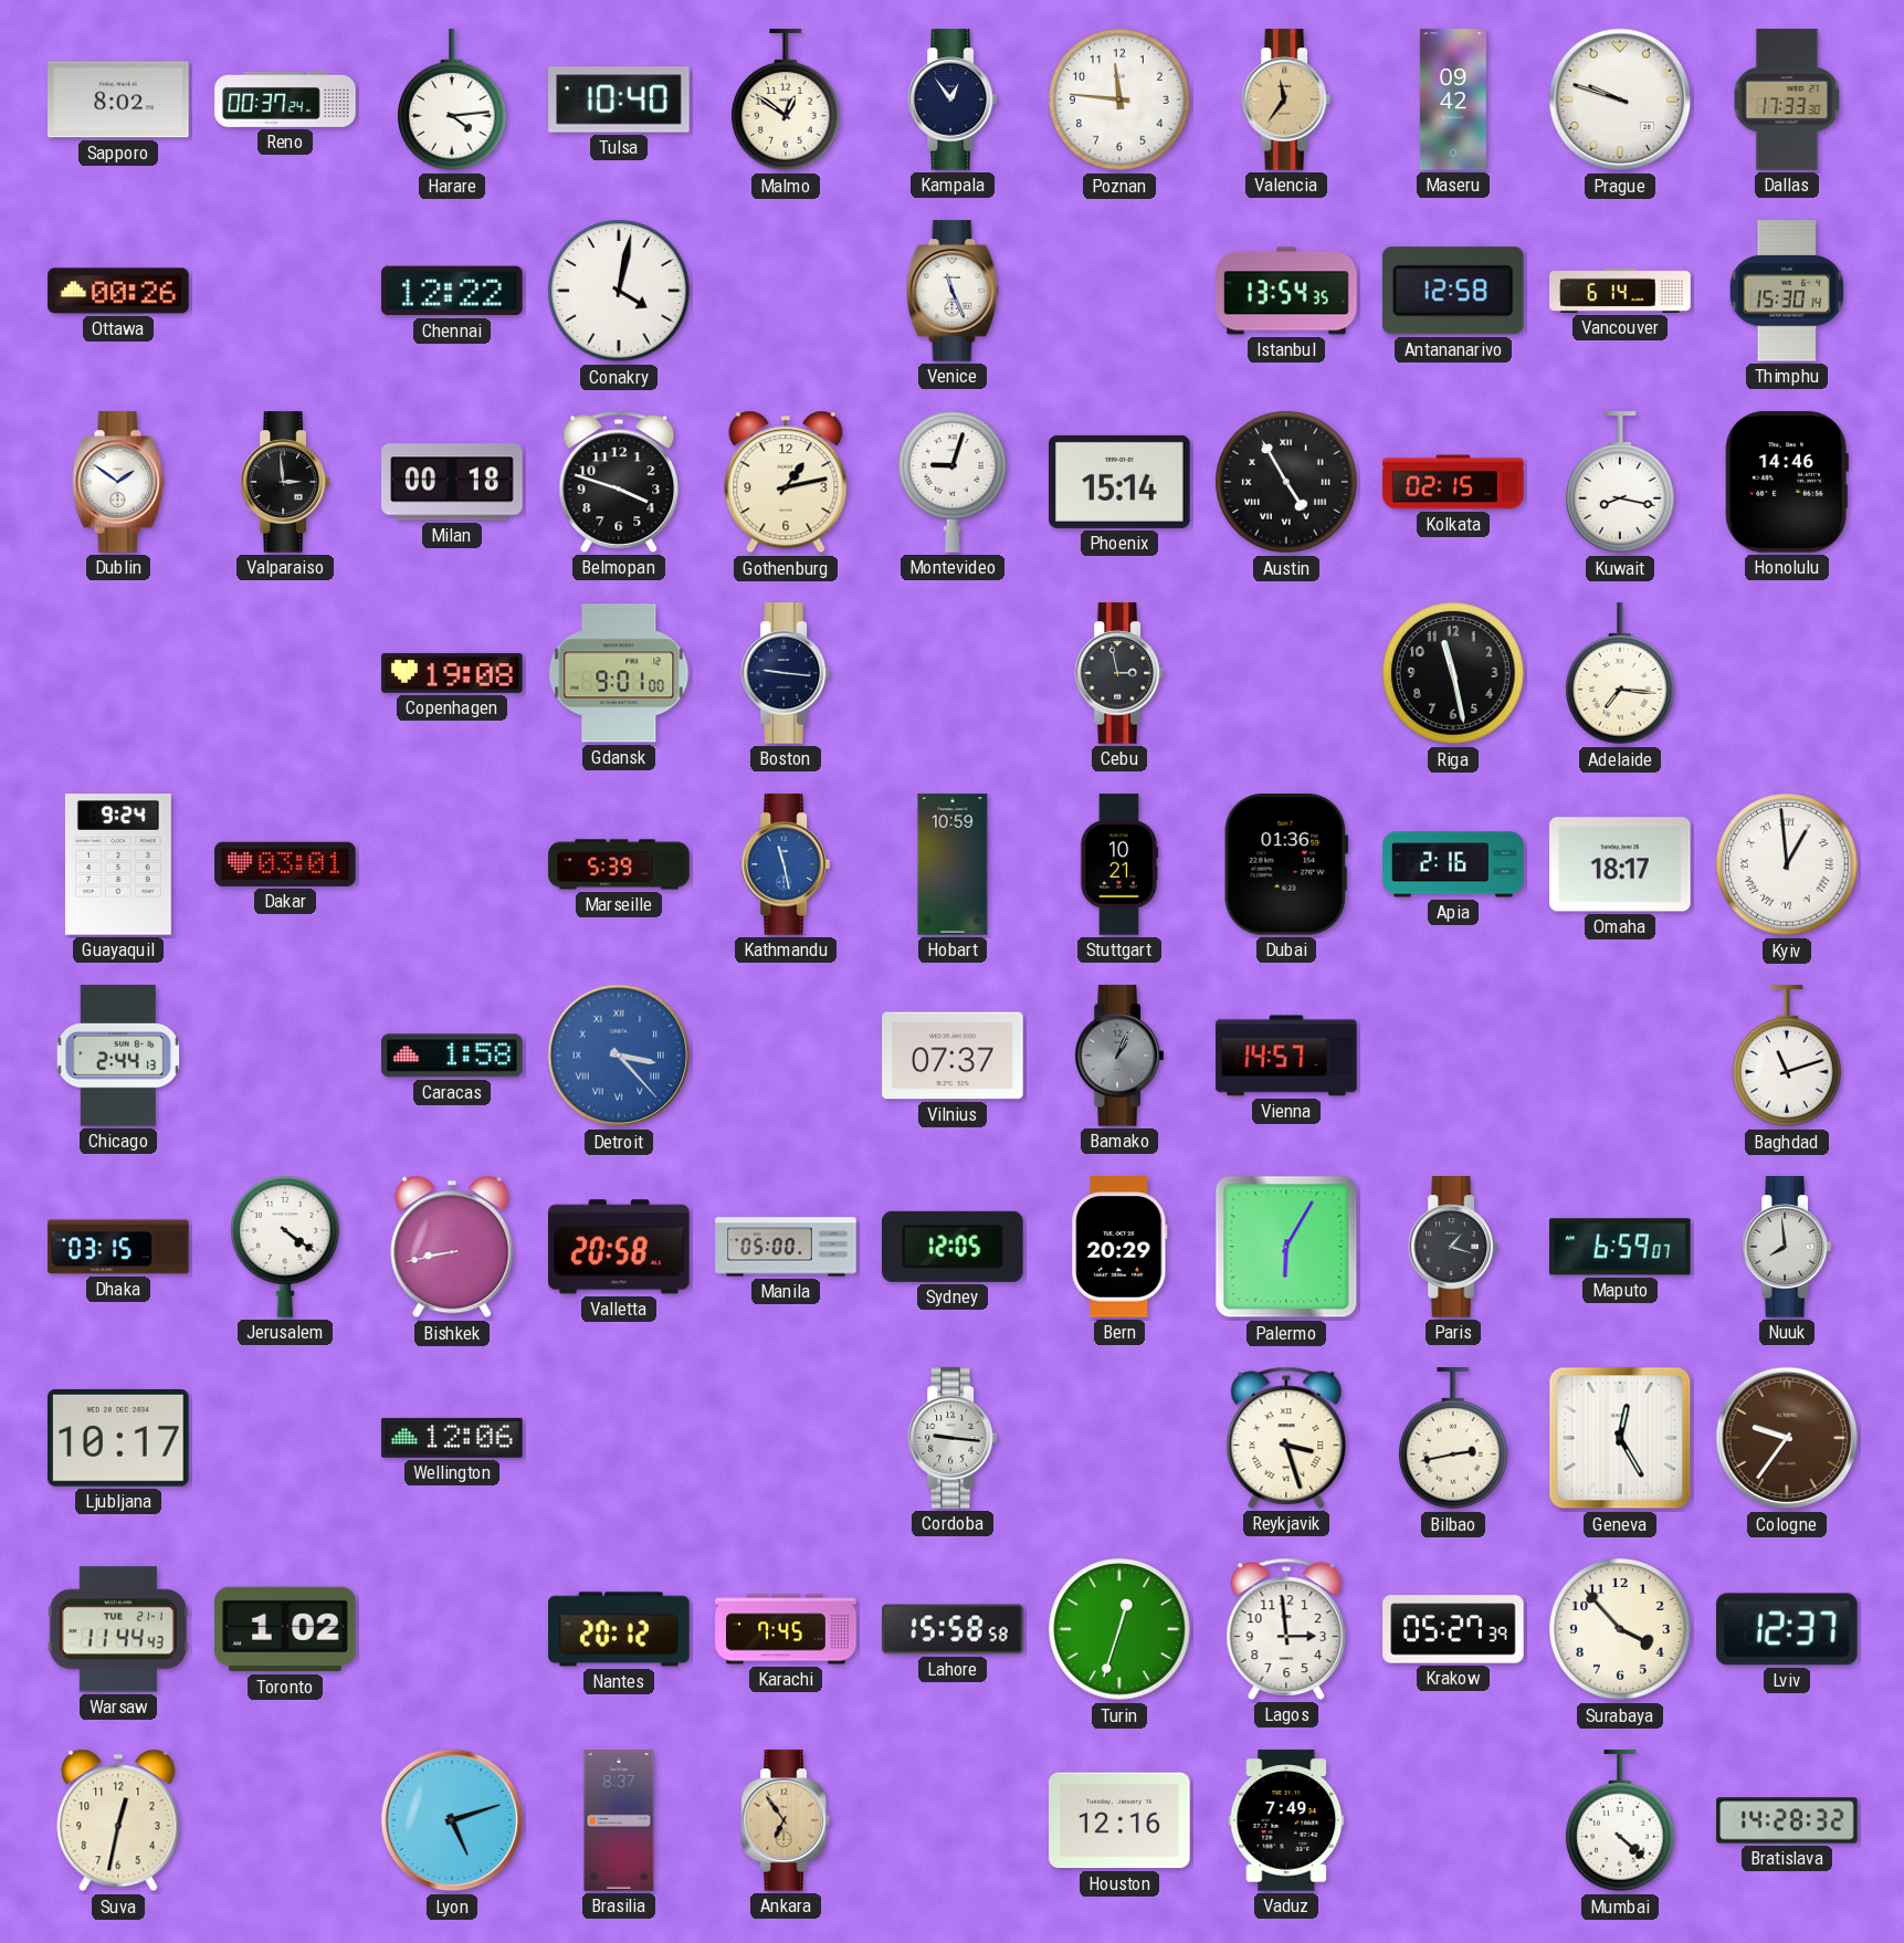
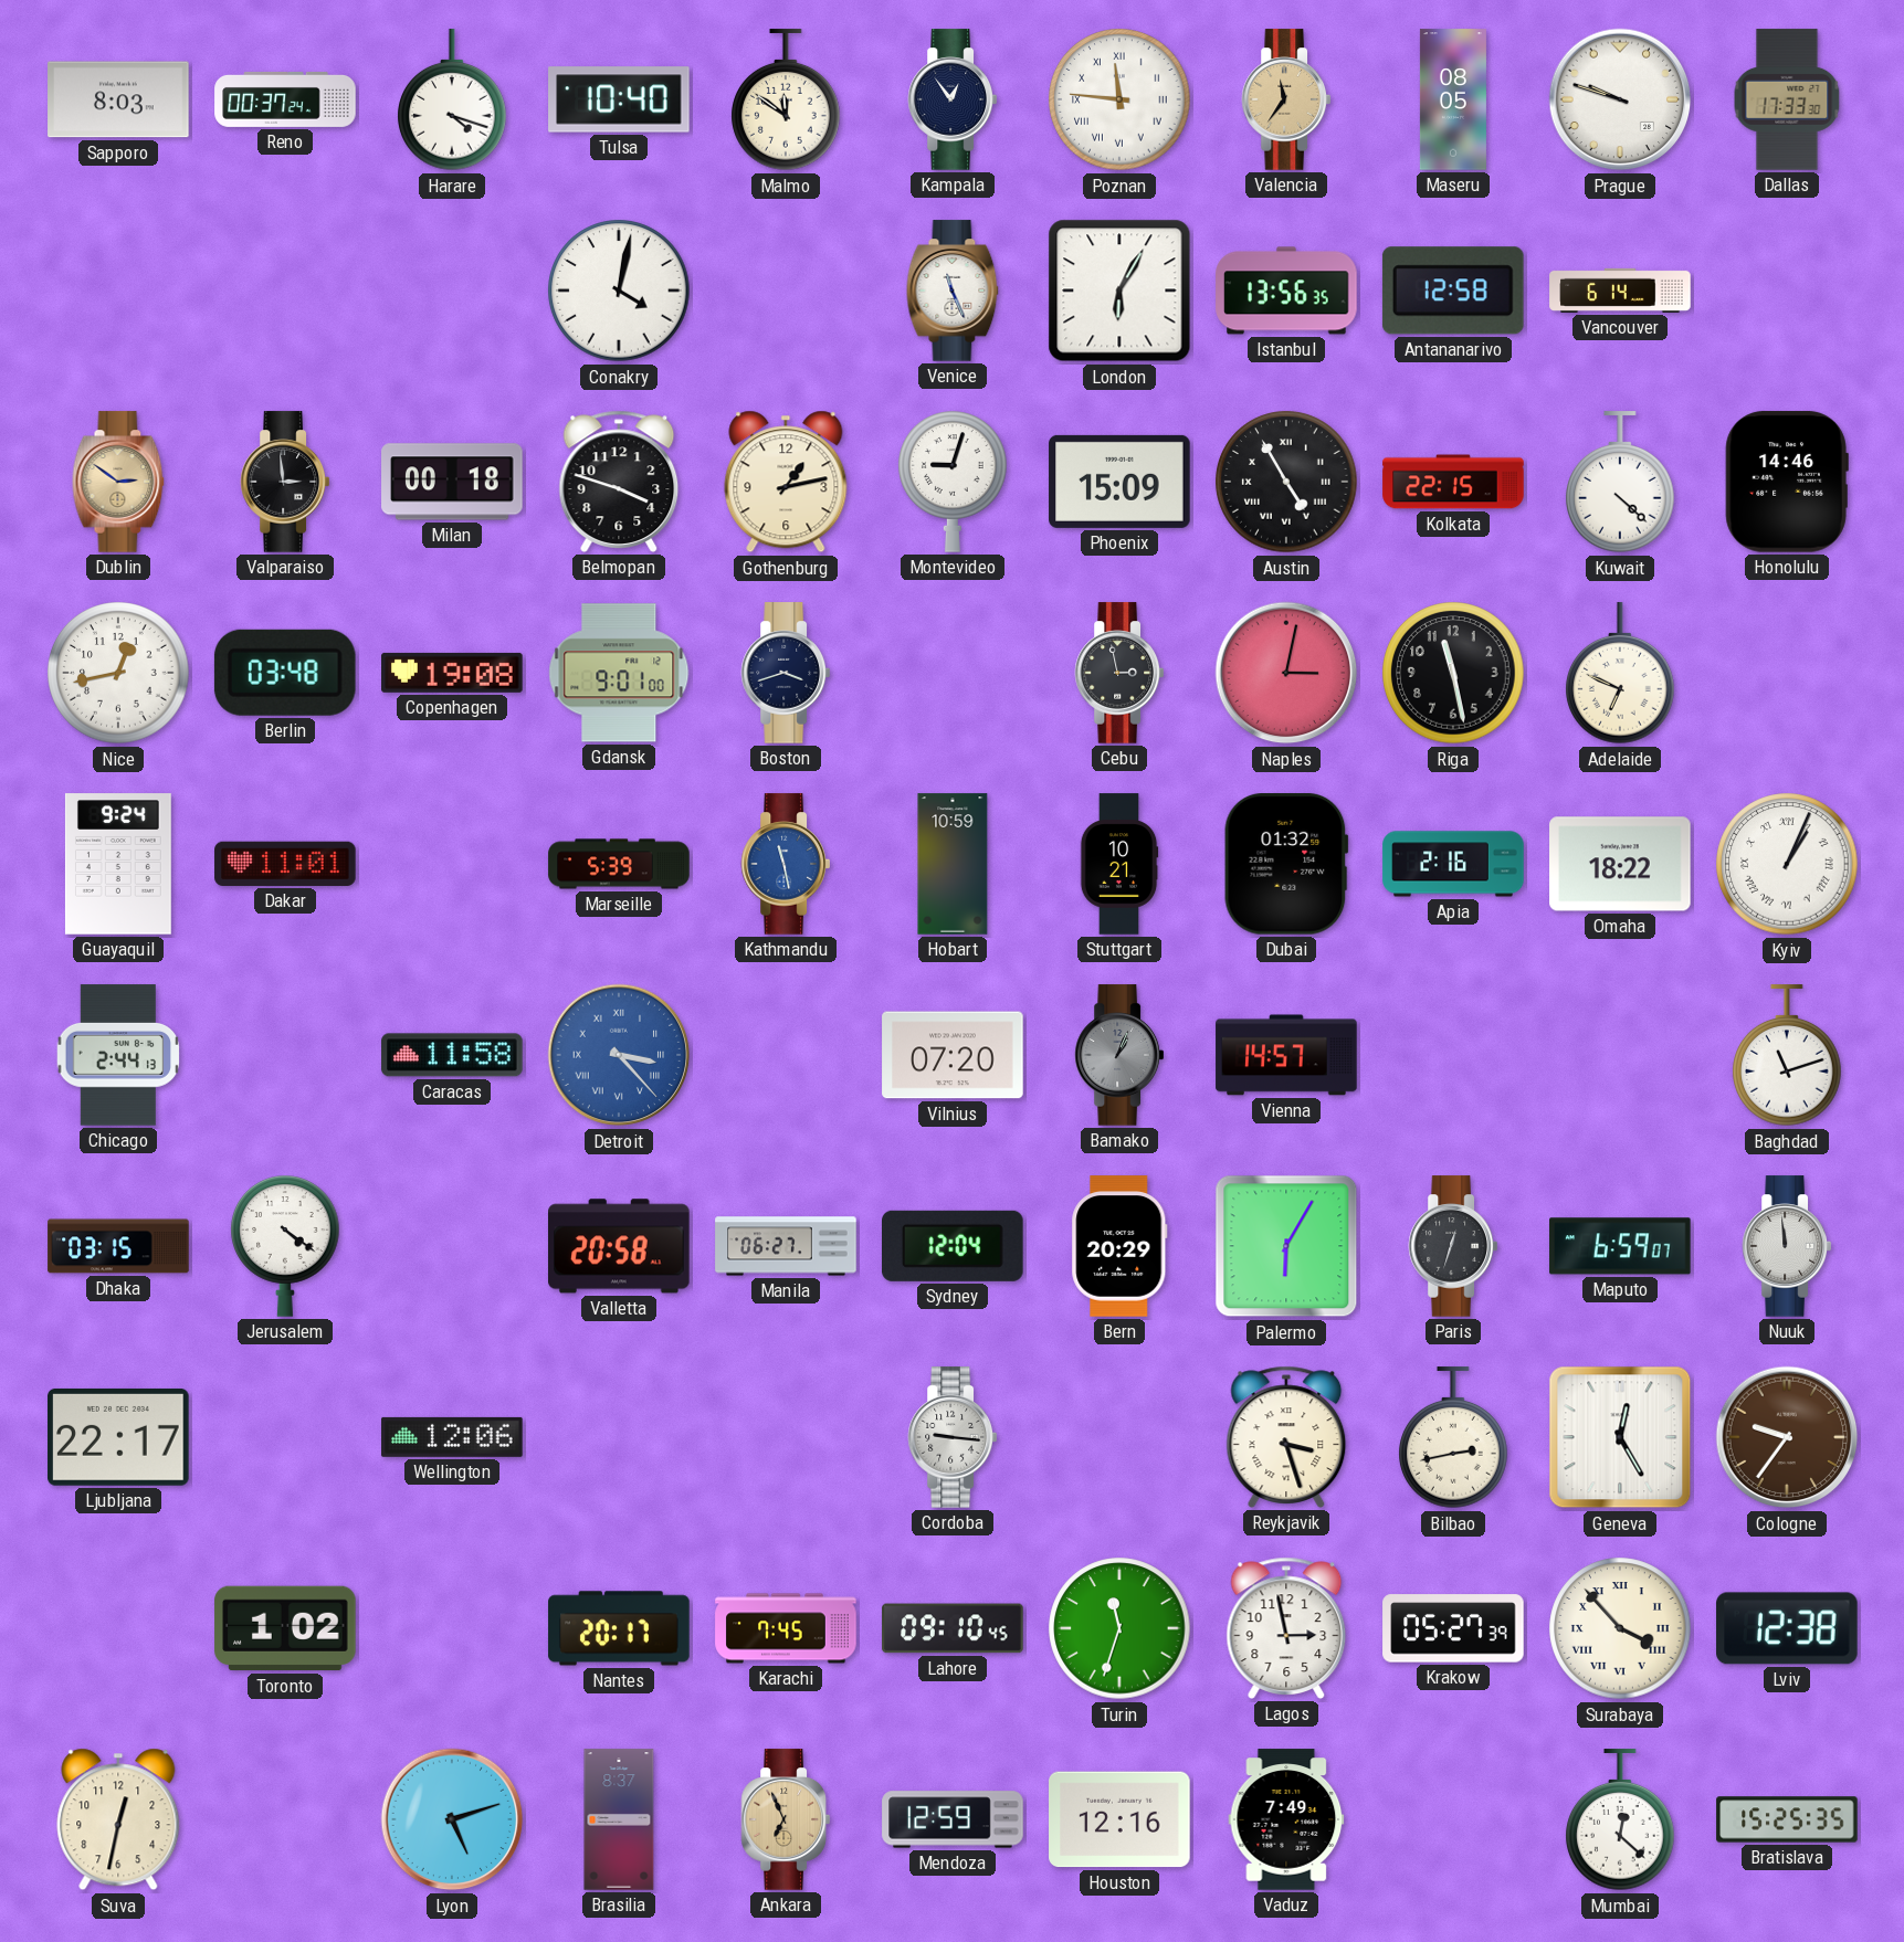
Sapporo: 8:02 -> 8:03 (118, 99)
Harare: 4:14 -> 4:18 (452, 101)
Malmo: 12:51 -> 11:51 (786, 101)
Poznan numerals: Arabic -> Roman (1119, 99)
Maseru: 09:42 -> 08:05 (1453, 99)
Ottawa: 00:26 -> none (118, 291)
Chennai: 12:22 -> none (452, 291)
London: none -> 6:05 (1119, 291)
Istanbul: 13:54 -> 13:56 (1286, 291)
Thimphu: 15:30 -> none (1787, 291)
Dublin: 1:51 -> 2:51 (118, 482)
Dublin dial: white -> champagne (118, 482)
Phoenix: 15:14 -> 15:09 (1119, 482)
Kolkata: 02:15 -> 22:15 (1453, 482)
Kuwait: 8:17 -> 4:22 (1620, 483)
Nice: none -> 12:43 (118, 673)
Berlin: none -> 03:48 (285, 673)
Boston: 9:16 -> 3:42 (785, 673)
Naples: none -> 3:02 (1286, 673)
Adelaide: 7:16 -> 6:49 (1620, 674)
Dakar: 03:01 -> 11:01 (285, 864)
Dubai: 01:36 -> 01:32 (1286, 865)
Omaha: 18:17 -> 18:22 (1620, 864)
Kyiv: 12:59 -> 1:04 (1787, 864)
Caracas: 1:58 -> 11:58 (452, 1055)
Vilnius: 07:37 -> 07:20 (953, 1055)
Bishkek: 8:43 -> none (452, 1247)
Manila: 05:00 -> 06:27 (786, 1246)
Sydney: 12:05 -> 12:04 (954, 1246)
Paris: 1:18 -> 12:33 (1452, 1246)
Nuuk: 7:59 -> 11:59 (1786, 1246)
Ljubljana: 10:17 -> 22:17 (118, 1437)
Warsaw: 11:44 -> none (118, 1629)
Nantes: 20:12 -> 20:17 (619, 1628)
Lahore: 15:58 -> 09:10 (953, 1628)
Turin: 12:33 -> 11:33 (1119, 1628)
Lagos: 2:59 -> 2:58 (1286, 1628)
Surabaya numerals: Arabic -> Roman (1620, 1628)
Lviv: 12:37 -> 12:38 (1787, 1628)
Ankara: 6:54 -> 6:56 (785, 1819)
Mendoza: none -> 12:59 (953, 1819)
Mumbai: 4:22 -> 12:22 (1620, 1820)
Bratislava: 14:28 -> 15:25 (1787, 1819)
